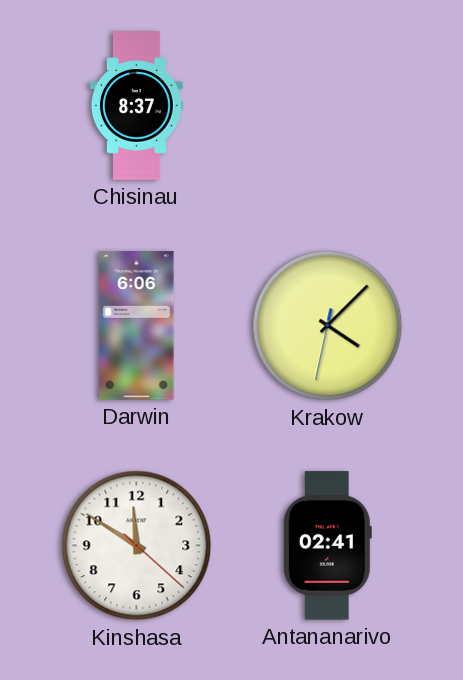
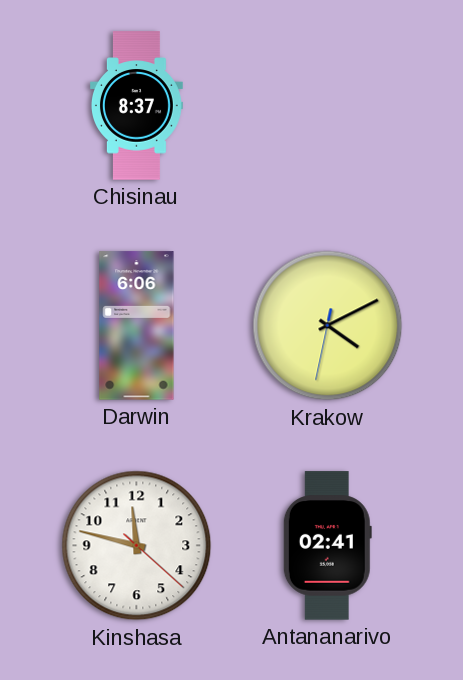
Krakow: 4:07 -> 4:10 (328, 326)
Kinshasa: 11:50 -> 11:47 (137, 546)
